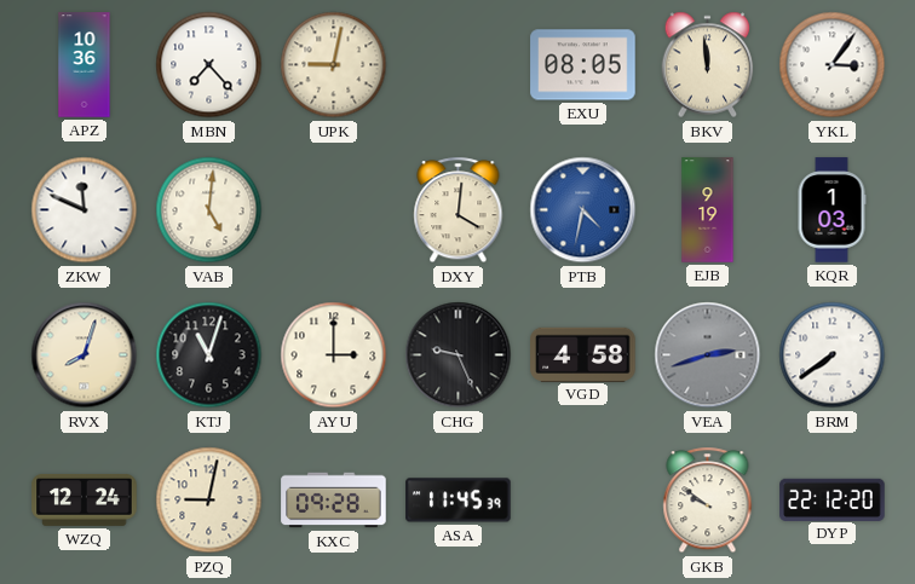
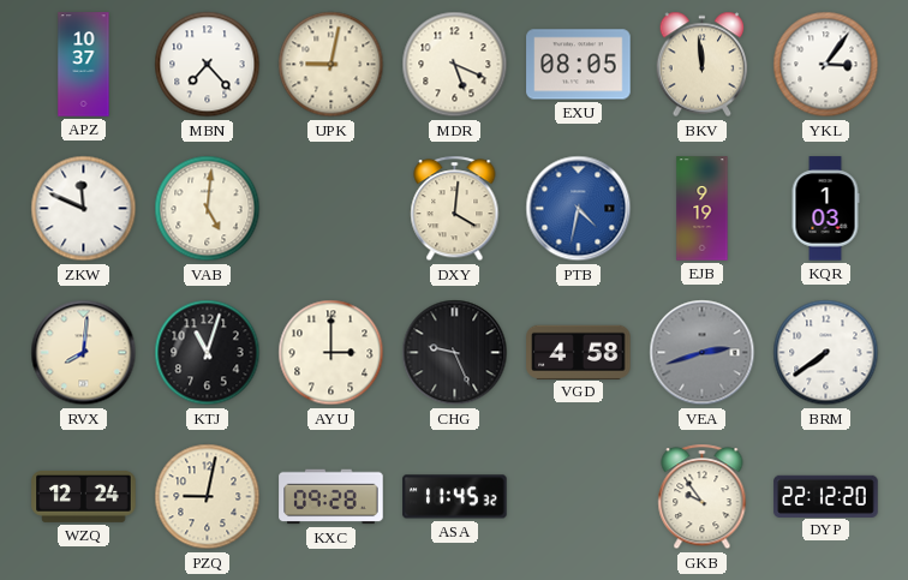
APZ: 10:36 -> 10:37 (84, 65)
MDR: none -> 5:19 (455, 65)
RVX: 8:03 -> 8:01 (84, 353)
ASA: 11:45:39 -> 11:45:32 (455, 497)
GKB: 9:51 -> 9:54 (703, 497)
